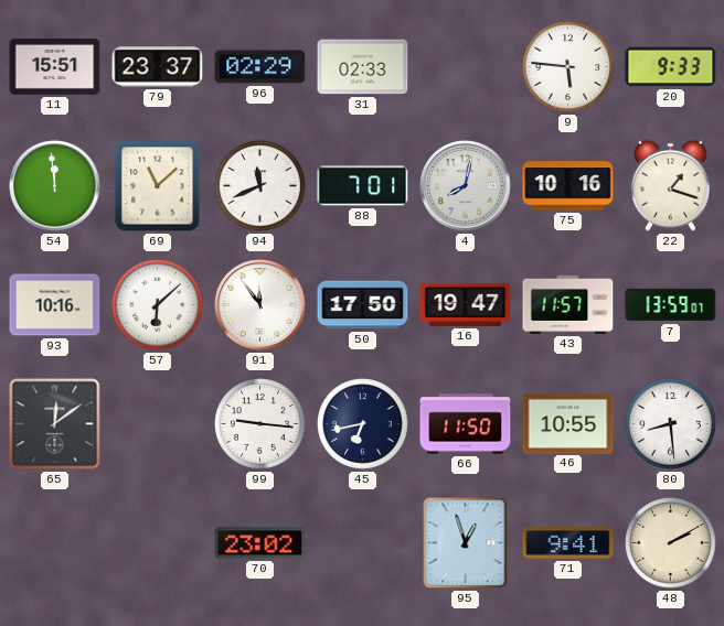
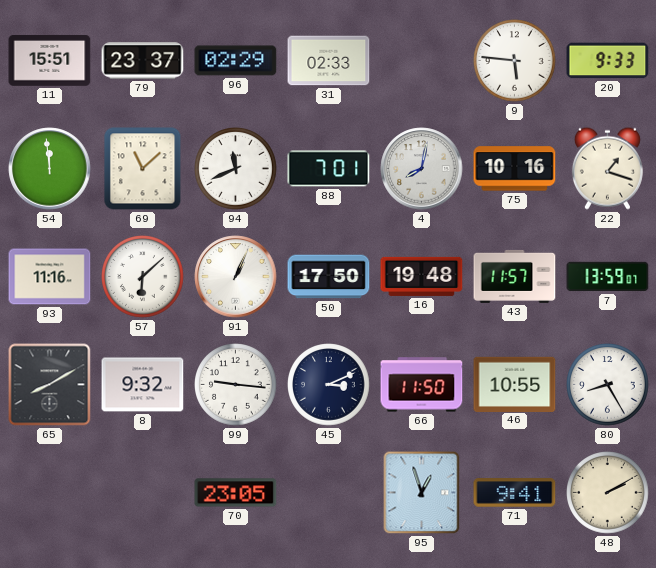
93: 10:16 -> 11:16 (50, 277)
91: 11:54 -> 1:04 (236, 277)
16: 19:47 -> 19:48 (422, 276)
65: 12:09 -> 8:10 (50, 385)
8: none -> 9:32 (143, 385)
45: 6:43 -> 3:11 (329, 385)
80: 8:29 -> 8:25 (608, 385)
70: 23:02 -> 23:05 (236, 493)
